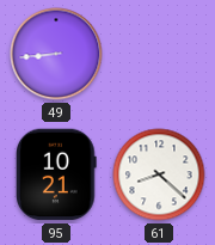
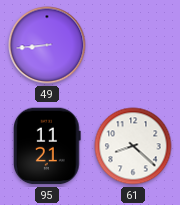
95: 10:21 -> 11:21 (47, 146)
